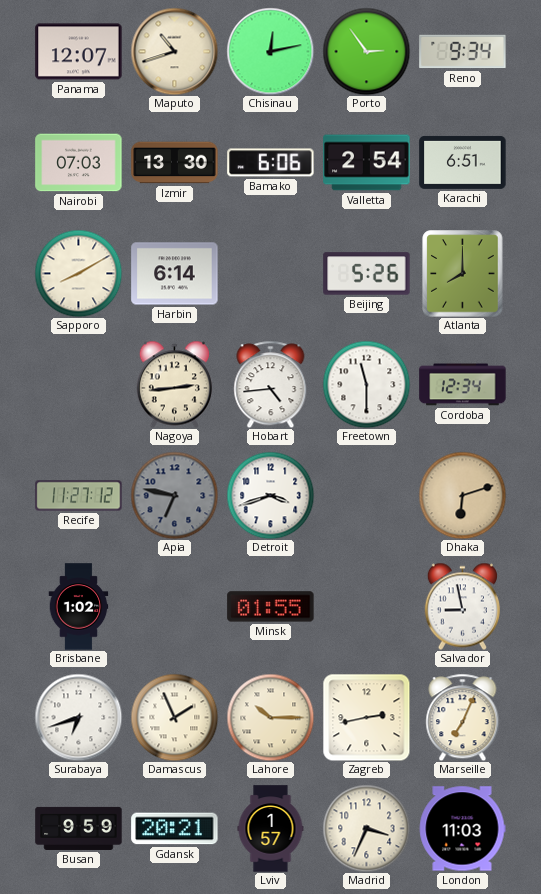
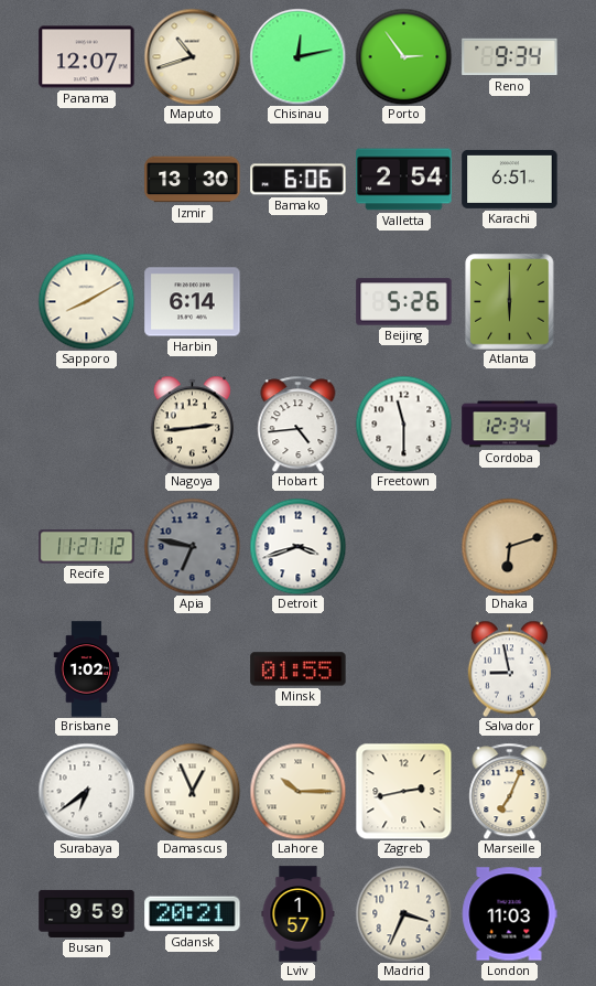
Nairobi: 07:03 -> none (79, 163)
Atlanta: 8:00 -> 6:00 (510, 302)
Surabaya: 6:42 -> 6:39 (86, 791)
Damascus: 1:56 -> 12:56 (192, 791)
